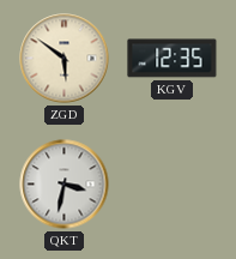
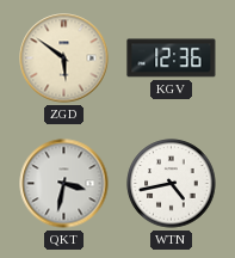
KGV: 12:35 -> 12:36 (172, 59)
WTN: none -> 4:43 (172, 184)
